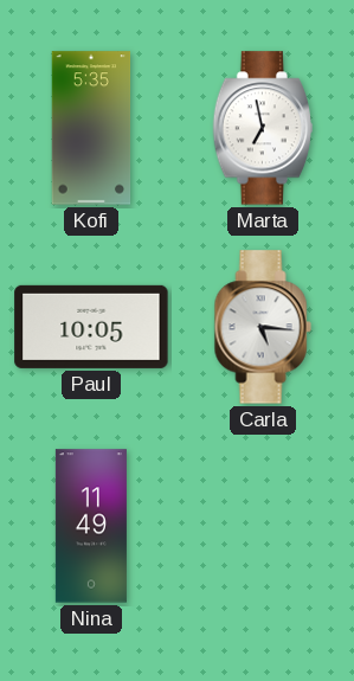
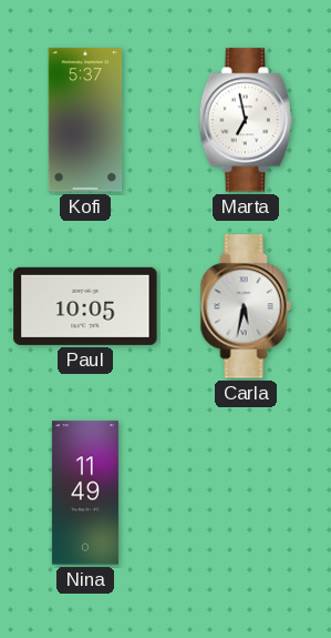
Kofi: 5:35 -> 5:37 (85, 120)
Carla: 5:16 -> 5:32 (246, 306)
